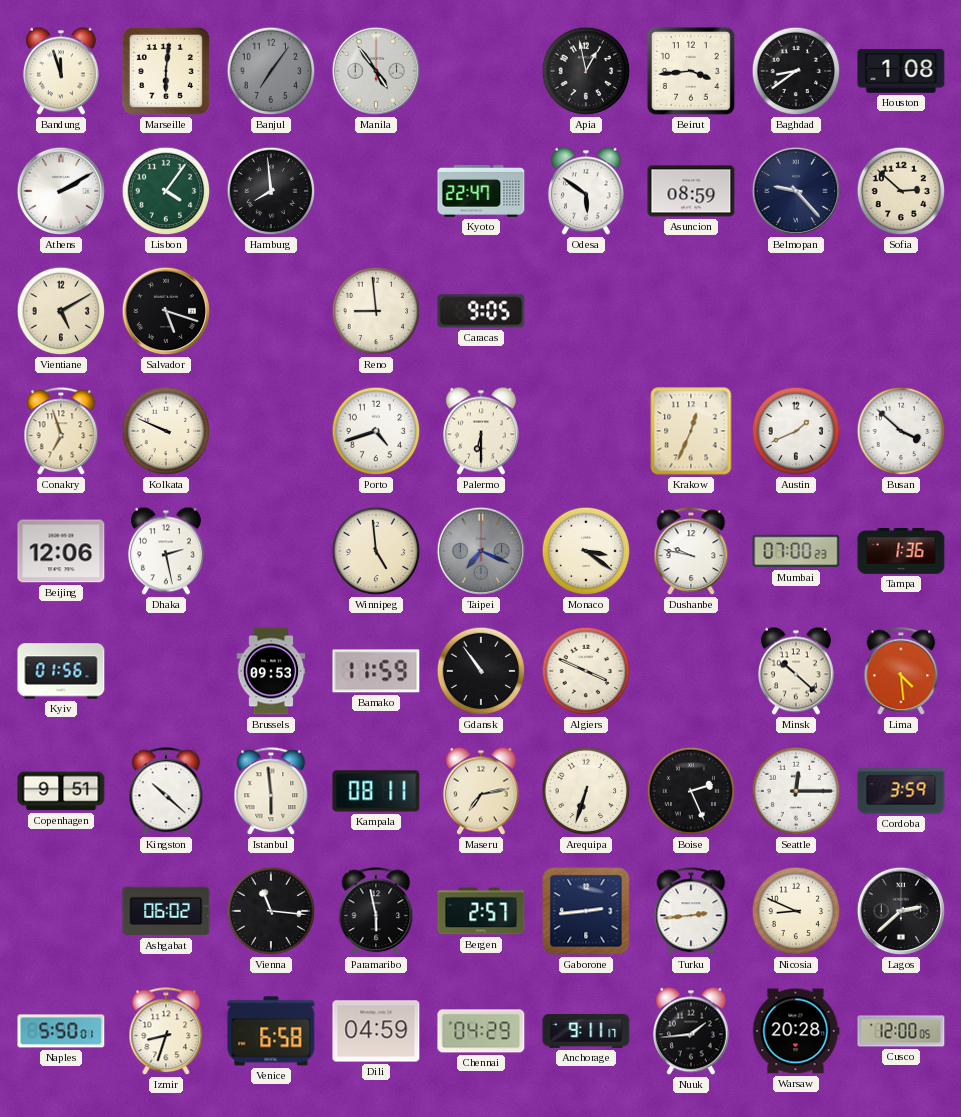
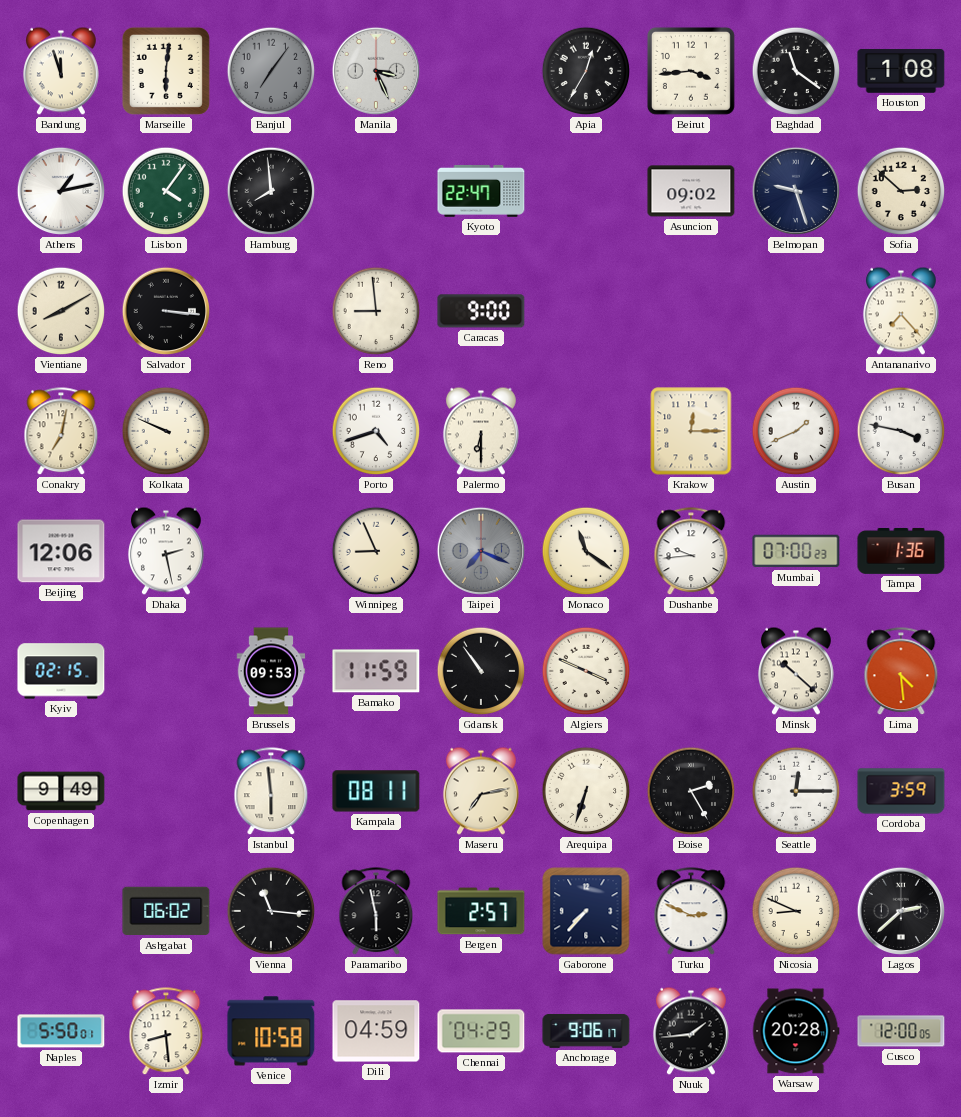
Manila: 4:54 -> 3:26 (376, 71)
Apia: 12:58 -> 12:35 (586, 71)
Baghdad: 8:39 -> 11:21 (796, 71)
Athens: 2:10 -> 1:13 (61, 191)
Odesa: 5:51 -> none (586, 191)
Asuncion: 08:59 -> 09:02 (691, 191)
Belmopan: 9:23 -> 9:27 (796, 191)
Vientiane: 5:10 -> 8:10 (61, 311)
Salvador: 5:18 -> 3:16 (166, 311)
Caracas: 9:05 -> 9:00 (481, 311)
Antananarivo: none -> 7:23 (901, 311)
Conakry: 6:57 -> 7:02 (61, 432)
Krakow: 12:34 -> 12:15 (691, 431)
Busan: 3:52 -> 3:47 (901, 431)
Winnipeg: 4:59 -> 8:56 (376, 551)
Monaco: 3:21 -> 11:21 (586, 551)
Dushanbe: 9:47 -> 9:44 (691, 552)
Kyiv: 01:56 -> 02:15 (61, 671)
Copenhagen: 9:51 -> 9:49 (61, 791)
Kingston: 10:22 -> none (166, 792)
Boise: 2:26 -> 2:25 (691, 791)
Gaborone: 2:44 -> 7:37 (586, 911)
Turku: 2:44 -> 2:49 (691, 912)
Izmir: 8:33 -> 8:29 (166, 1032)
Venice: 6:58 -> 10:58 (271, 1031)
Anchorage: 9:11 -> 9:06 (586, 1031)
